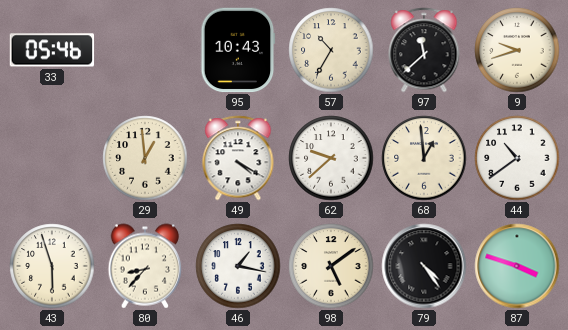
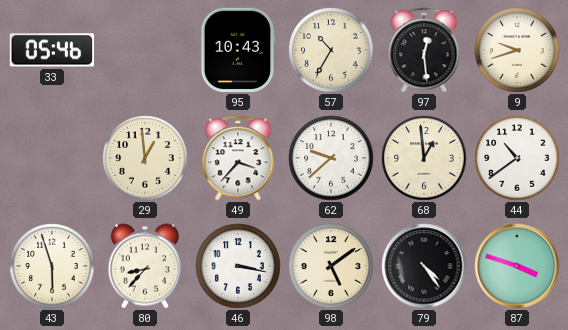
97: 11:38 -> 12:29 (424, 50)
49: 4:20 -> 3:37 (238, 158)
46: 1:17 -> 3:17 (238, 266)
